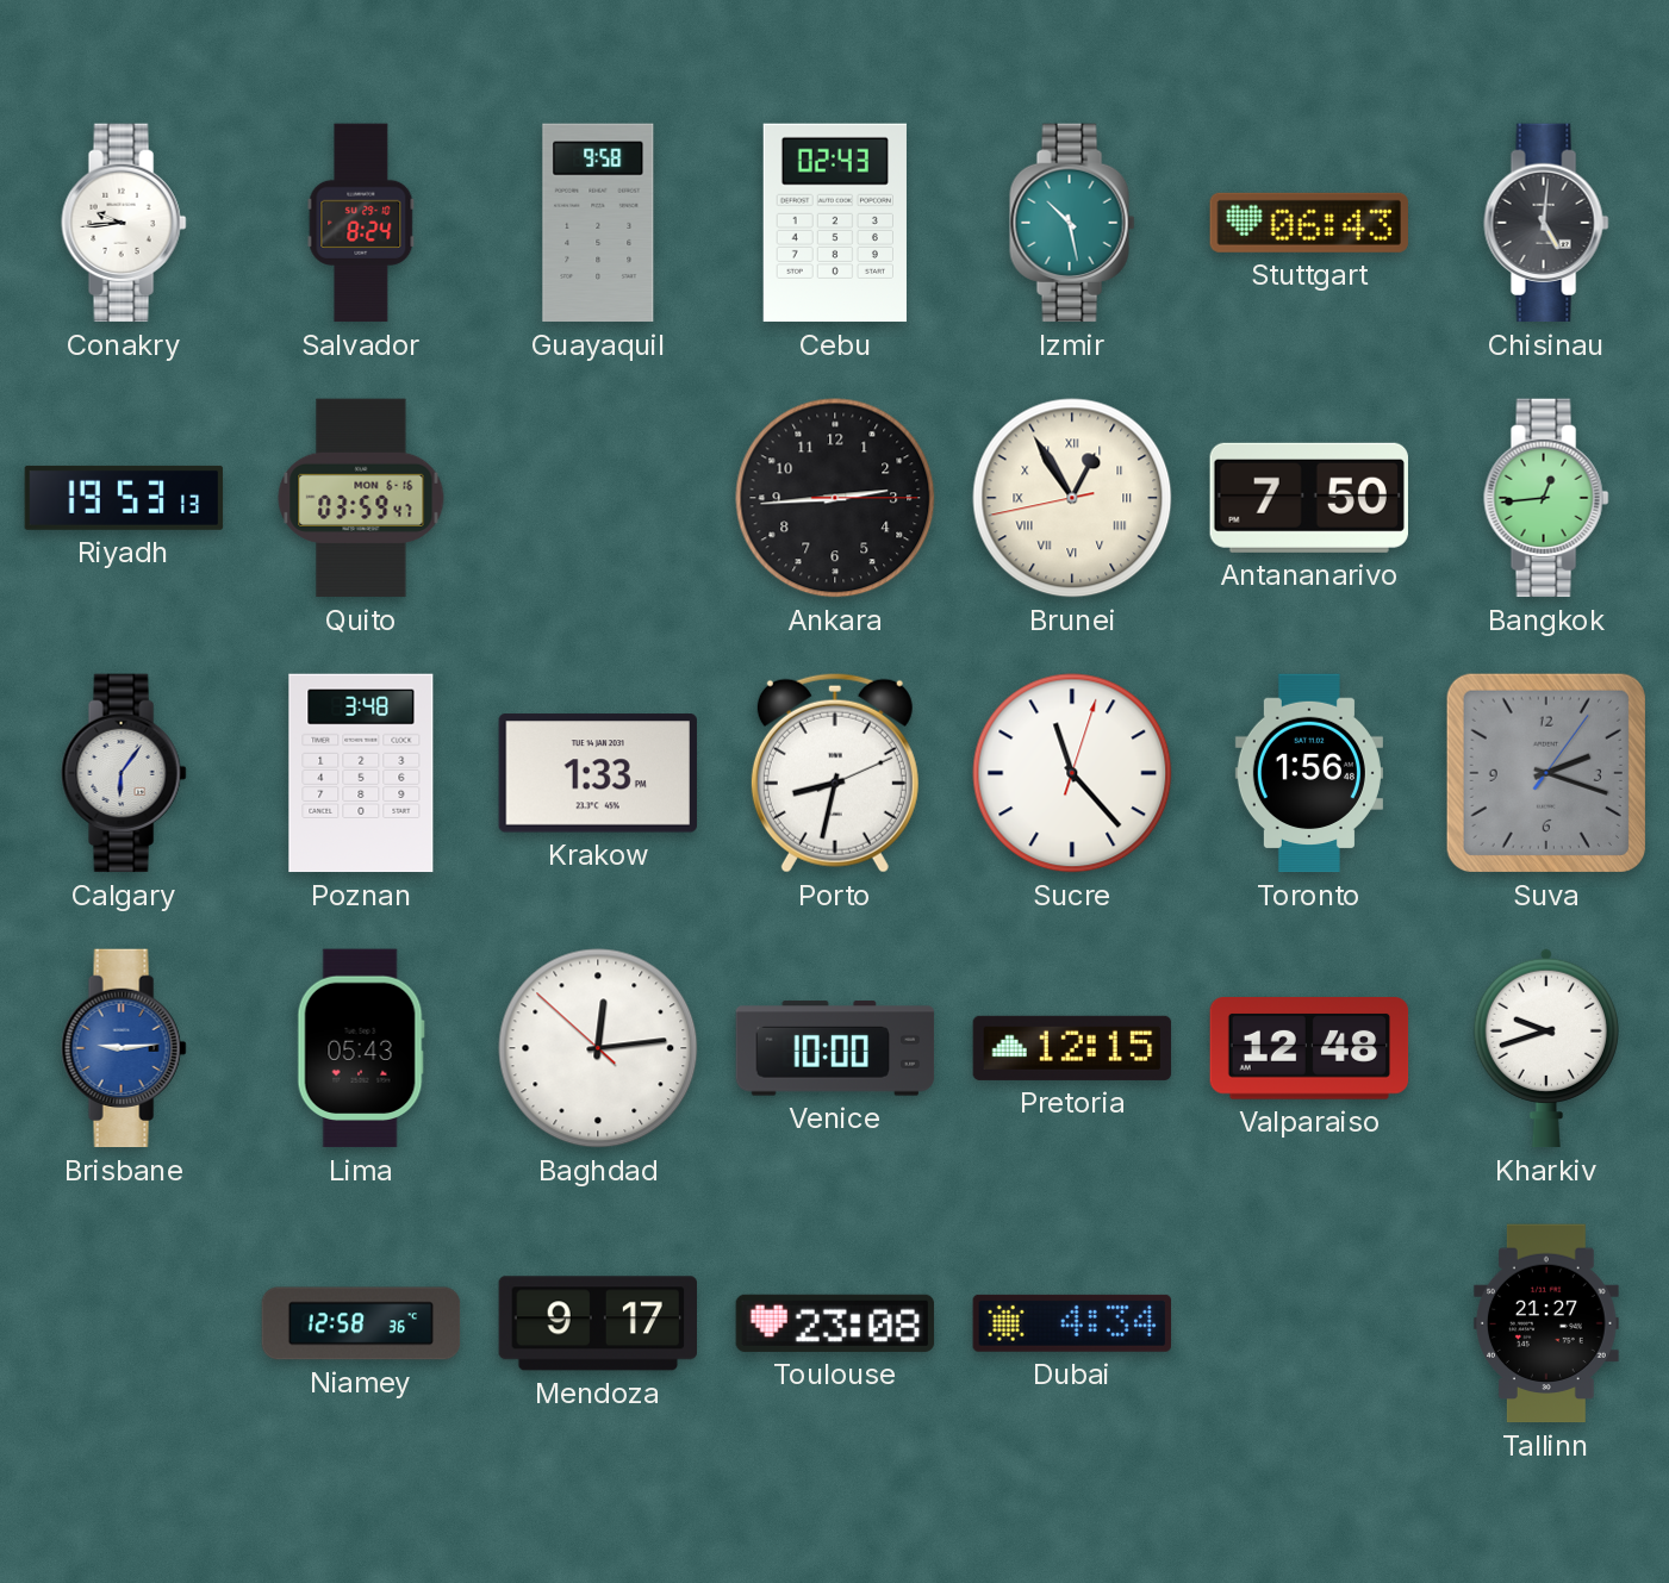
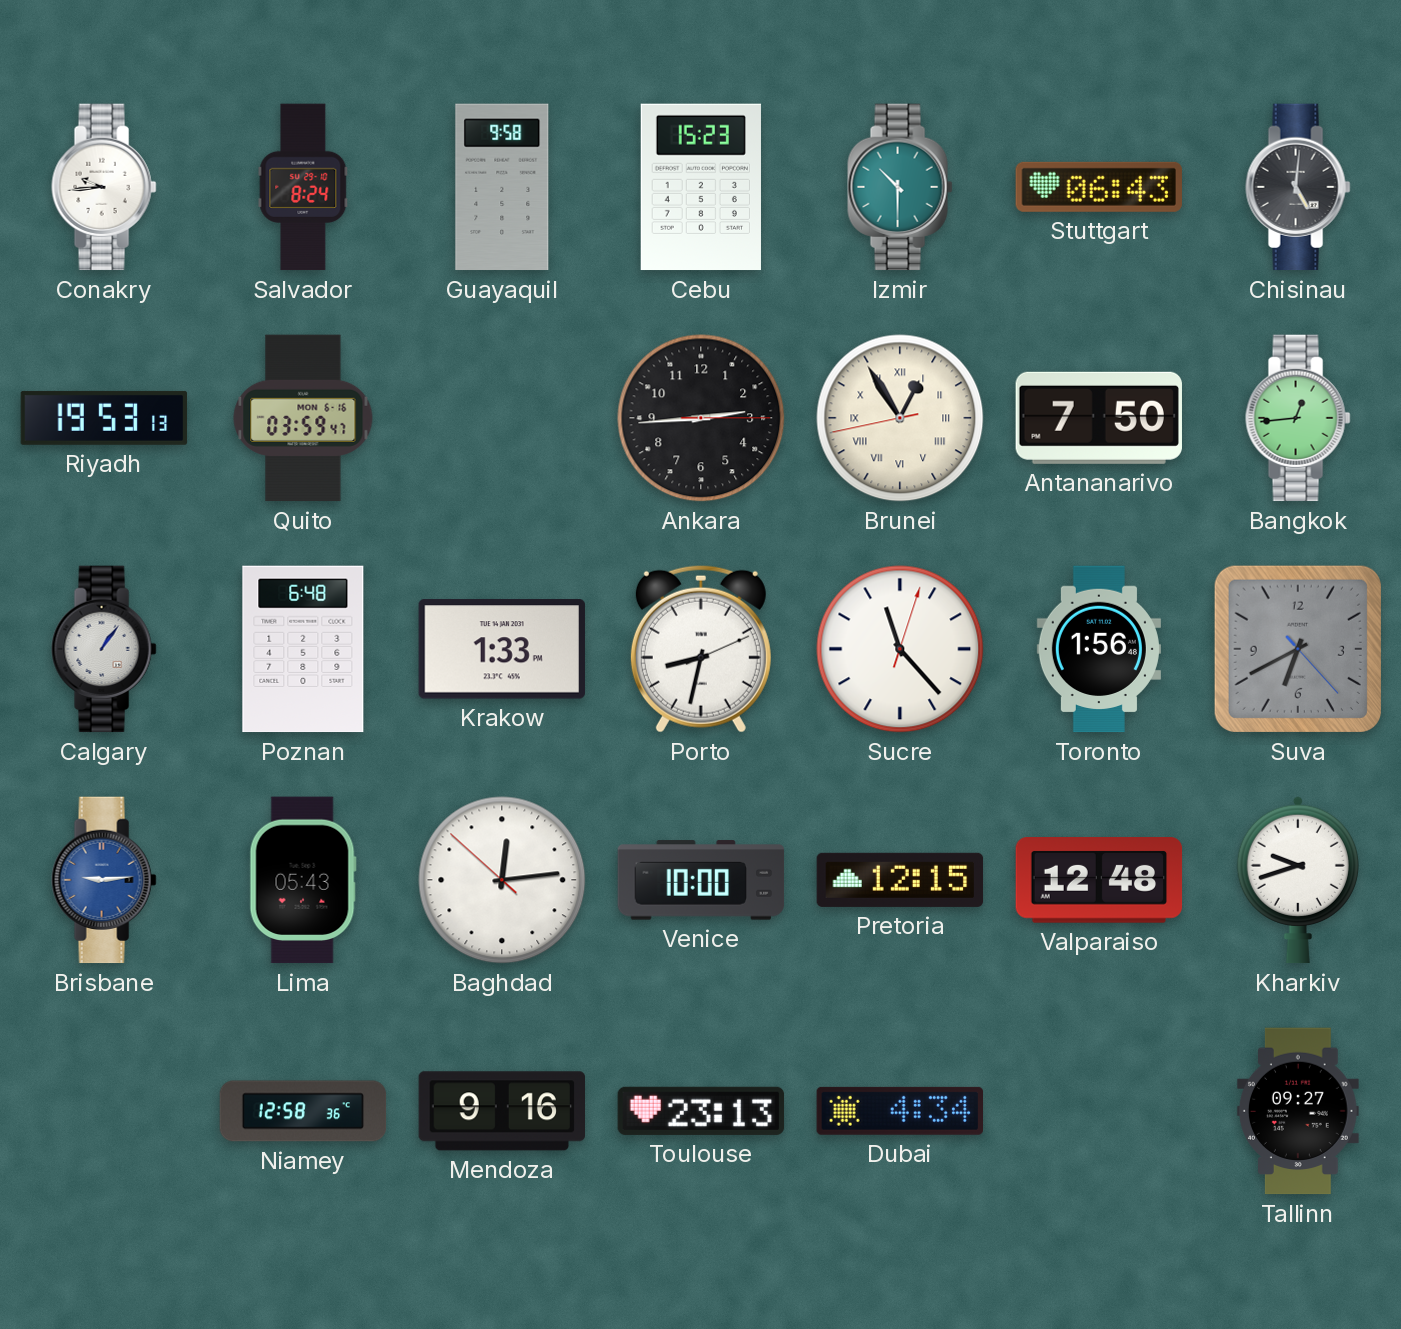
Cebu: 02:43 -> 15:23 (701, 187)
Izmir: 10:28 -> 10:30 (900, 187)
Calgary: 6:06 -> 1:06 (104, 649)
Poznan: 3:48 -> 6:48 (303, 649)
Suva: 2:18 -> 6:40 (1298, 649)
Mendoza: 9:17 -> 9:16 (501, 1111)
Toulouse: 23:08 -> 23:13 (701, 1111)
Tallinn: 21:27 -> 09:27 (1298, 1111)
